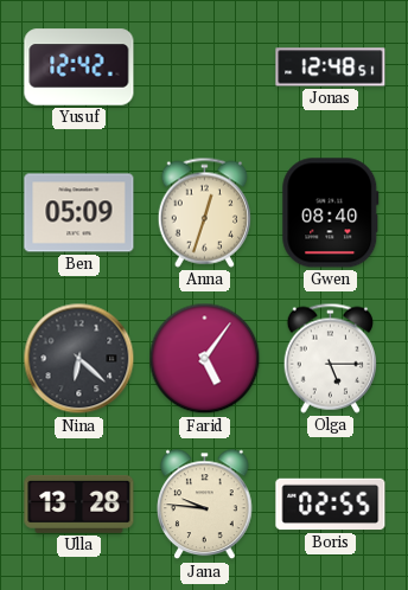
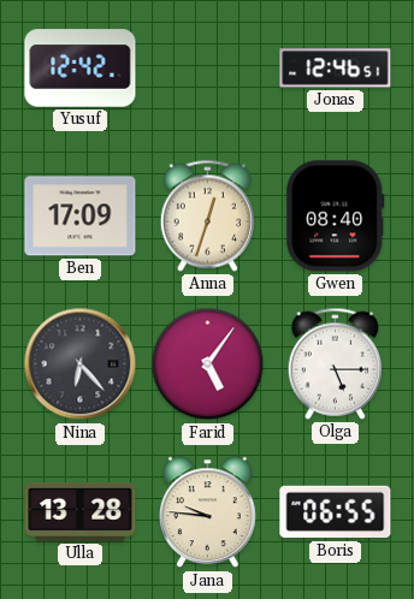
Jonas: 12:48 -> 12:46 (336, 69)
Ben: 05:09 -> 17:09 (81, 217)
Nina: 6:22 -> 6:23 (81, 364)
Boris: 02:55 -> 06:55 (336, 512)
